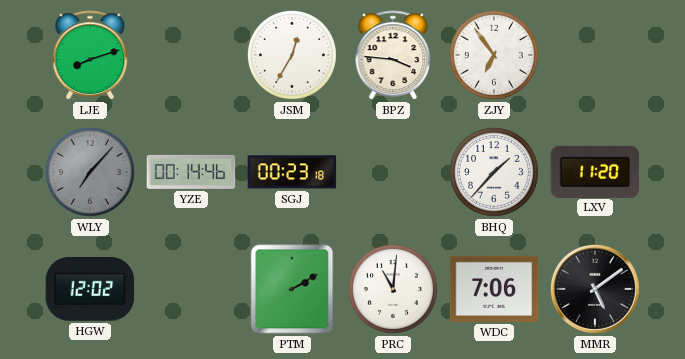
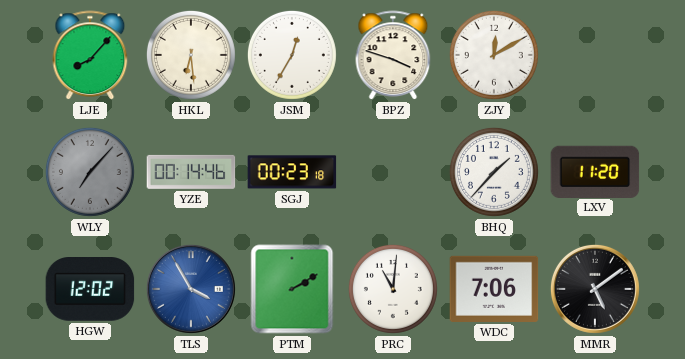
LJE: 8:12 -> 8:07 (90, 56)
HKL: none -> 6:29 (191, 55)
BPZ: 3:46 -> 3:48 (393, 56)
ZJY: 6:54 -> 12:10 (494, 55)
TLS: none -> 3:55 (191, 289)
